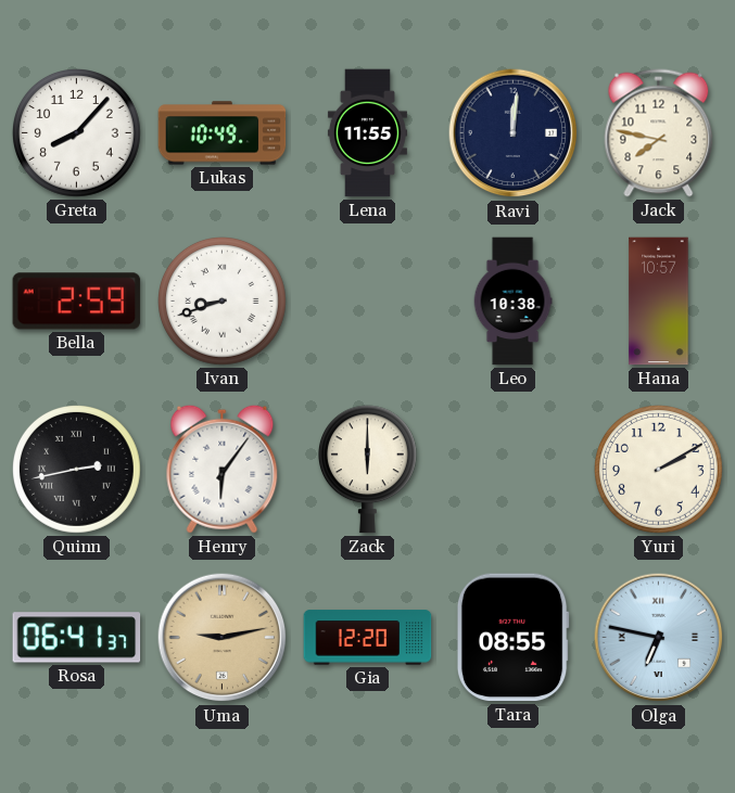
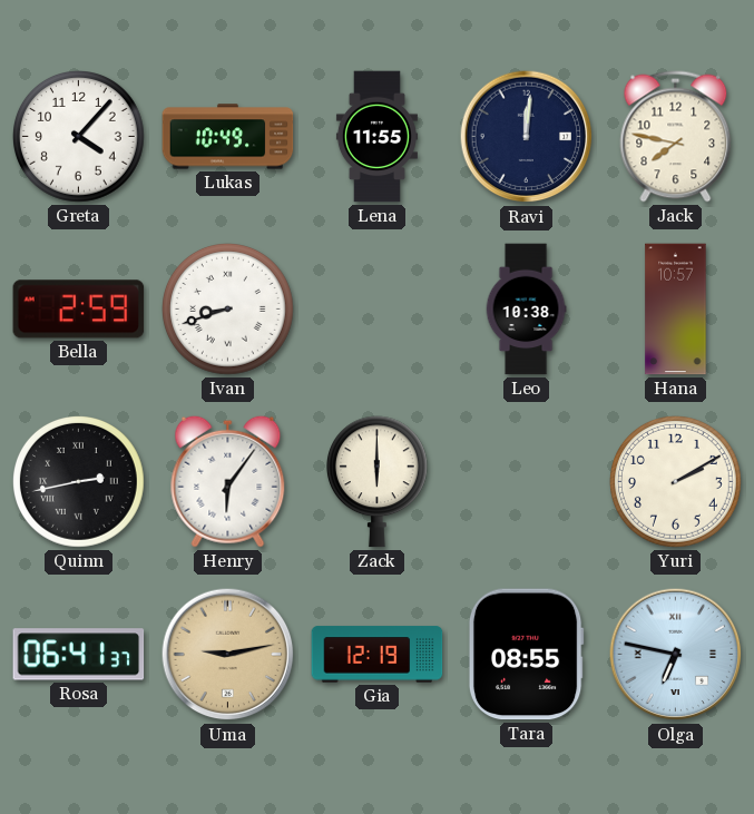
Greta: 8:07 -> 4:07 (79, 137)
Gia: 12:20 -> 12:19 (378, 655)
